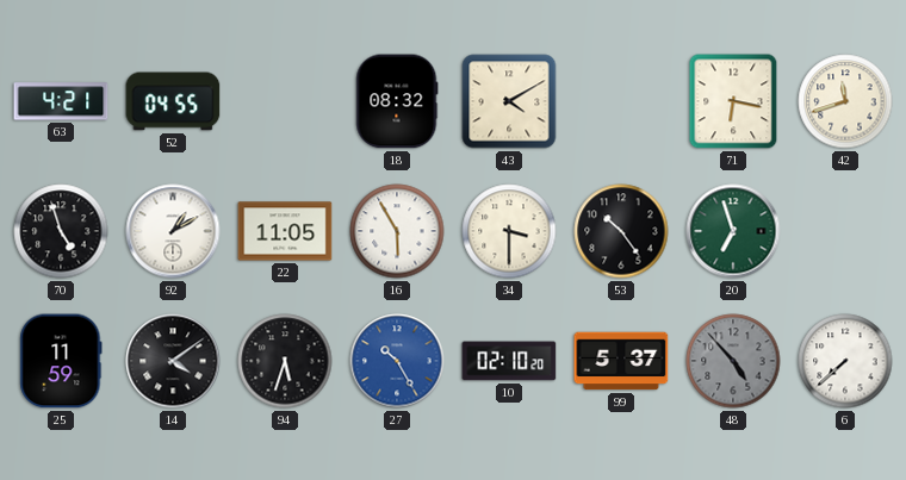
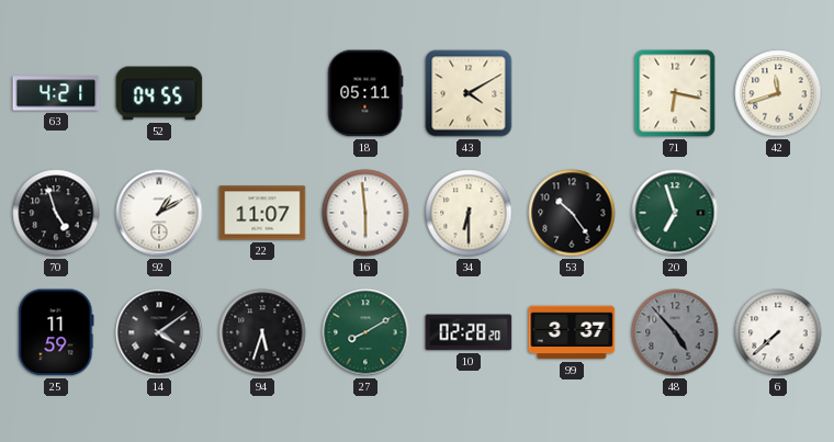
18: 08:32 -> 05:11 (365, 93)
22: 11:05 -> 11:07 (262, 213)
16: 5:55 -> 5:59 (365, 213)
34: 3:30 -> 6:30 (469, 213)
27: 10:25 -> 8:10 (365, 332)
27 dial: blue -> green (365, 332)
10: 02:10 -> 02:28 (469, 332)
99: 5:37 -> 3:37 (572, 332)
